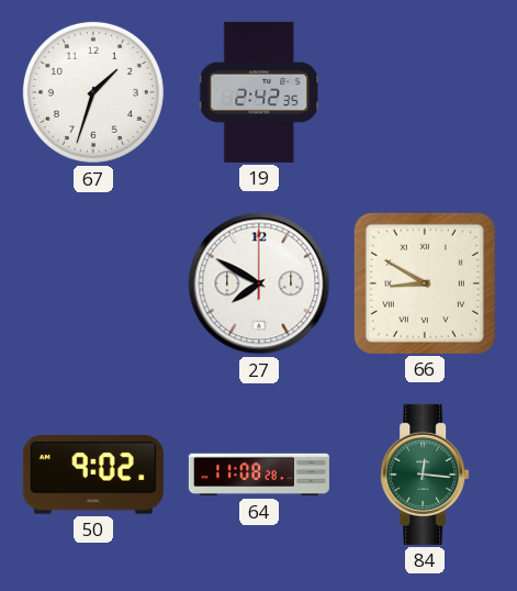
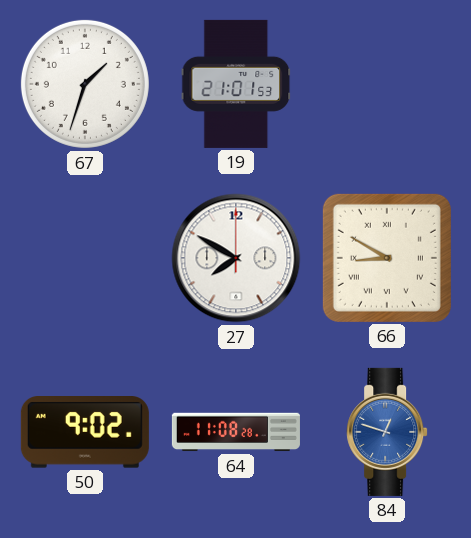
19: 2:42 -> 21:01 (236, 84)
84: 12:16 -> 12:48 (387, 432)
84 dial: green -> blue (387, 432)
